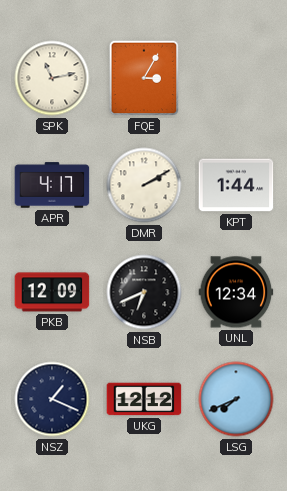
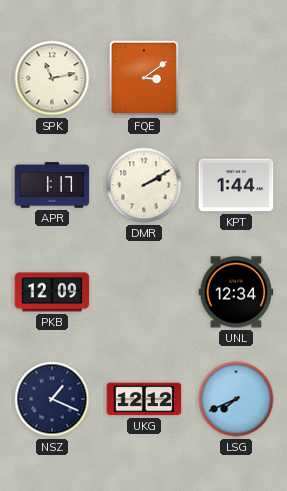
FQE: 3:05 -> 3:09 (144, 78)
APR: 4:17 -> 1:17 (52, 185)
NSB: 6:41 -> none (144, 292)
